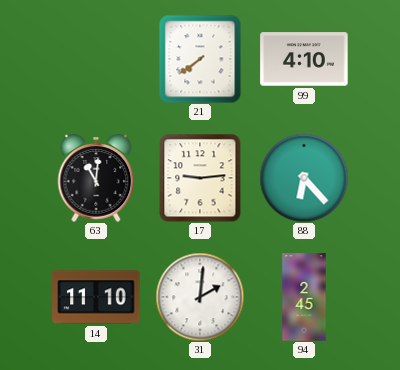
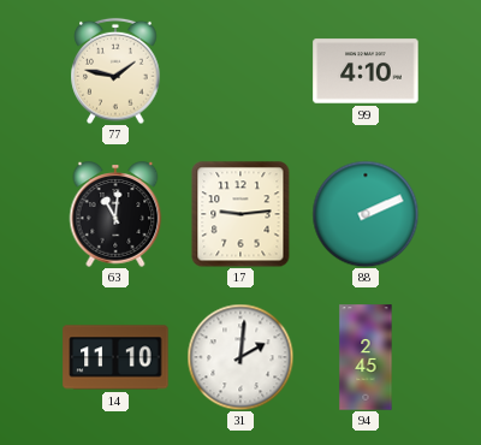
77: none -> 1:47 (115, 71)
21: 7:39 -> none (200, 59)
88: 6:23 -> 2:11 (366, 214)
